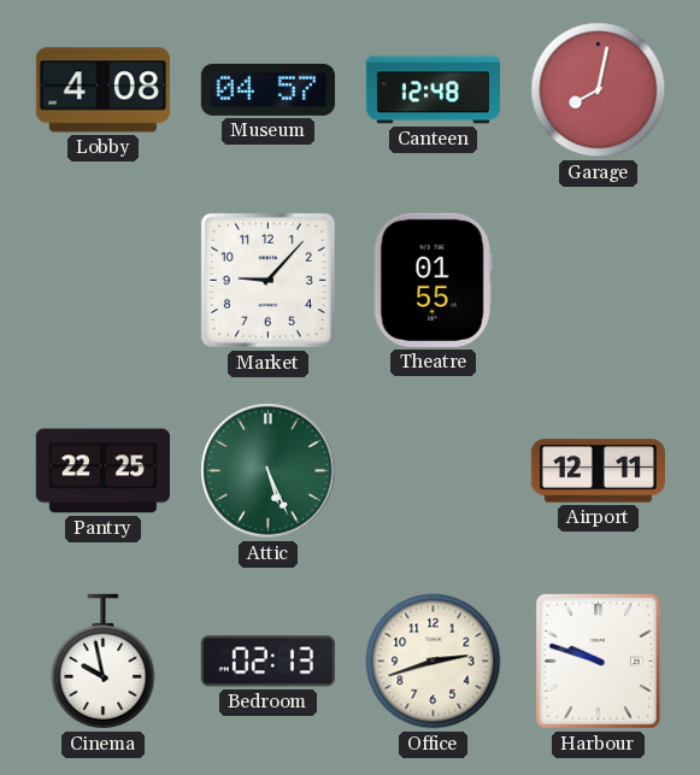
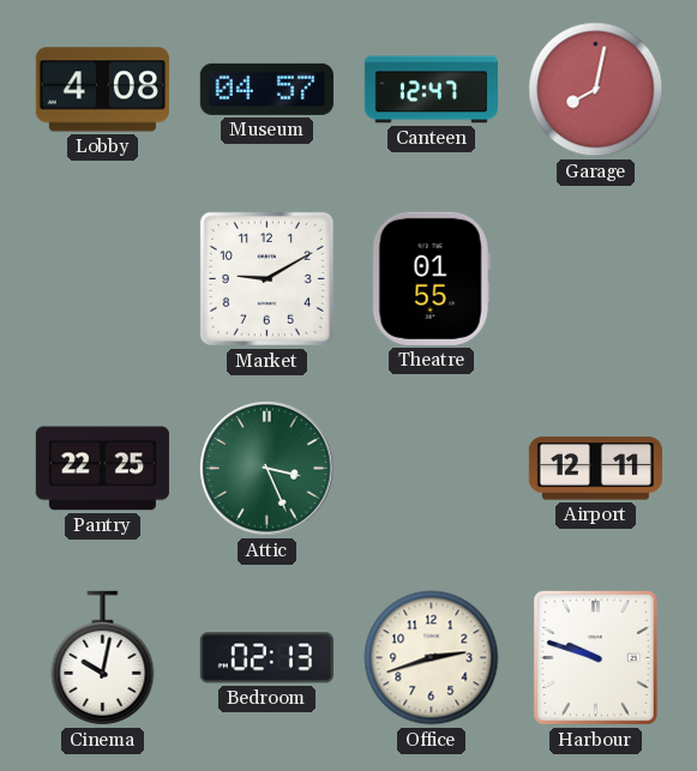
Canteen: 12:48 -> 12:47 (431, 90)
Market: 9:07 -> 9:10 (266, 278)
Attic: 5:26 -> 3:26 (268, 469)
Cinema: 9:58 -> 10:02 (103, 658)
